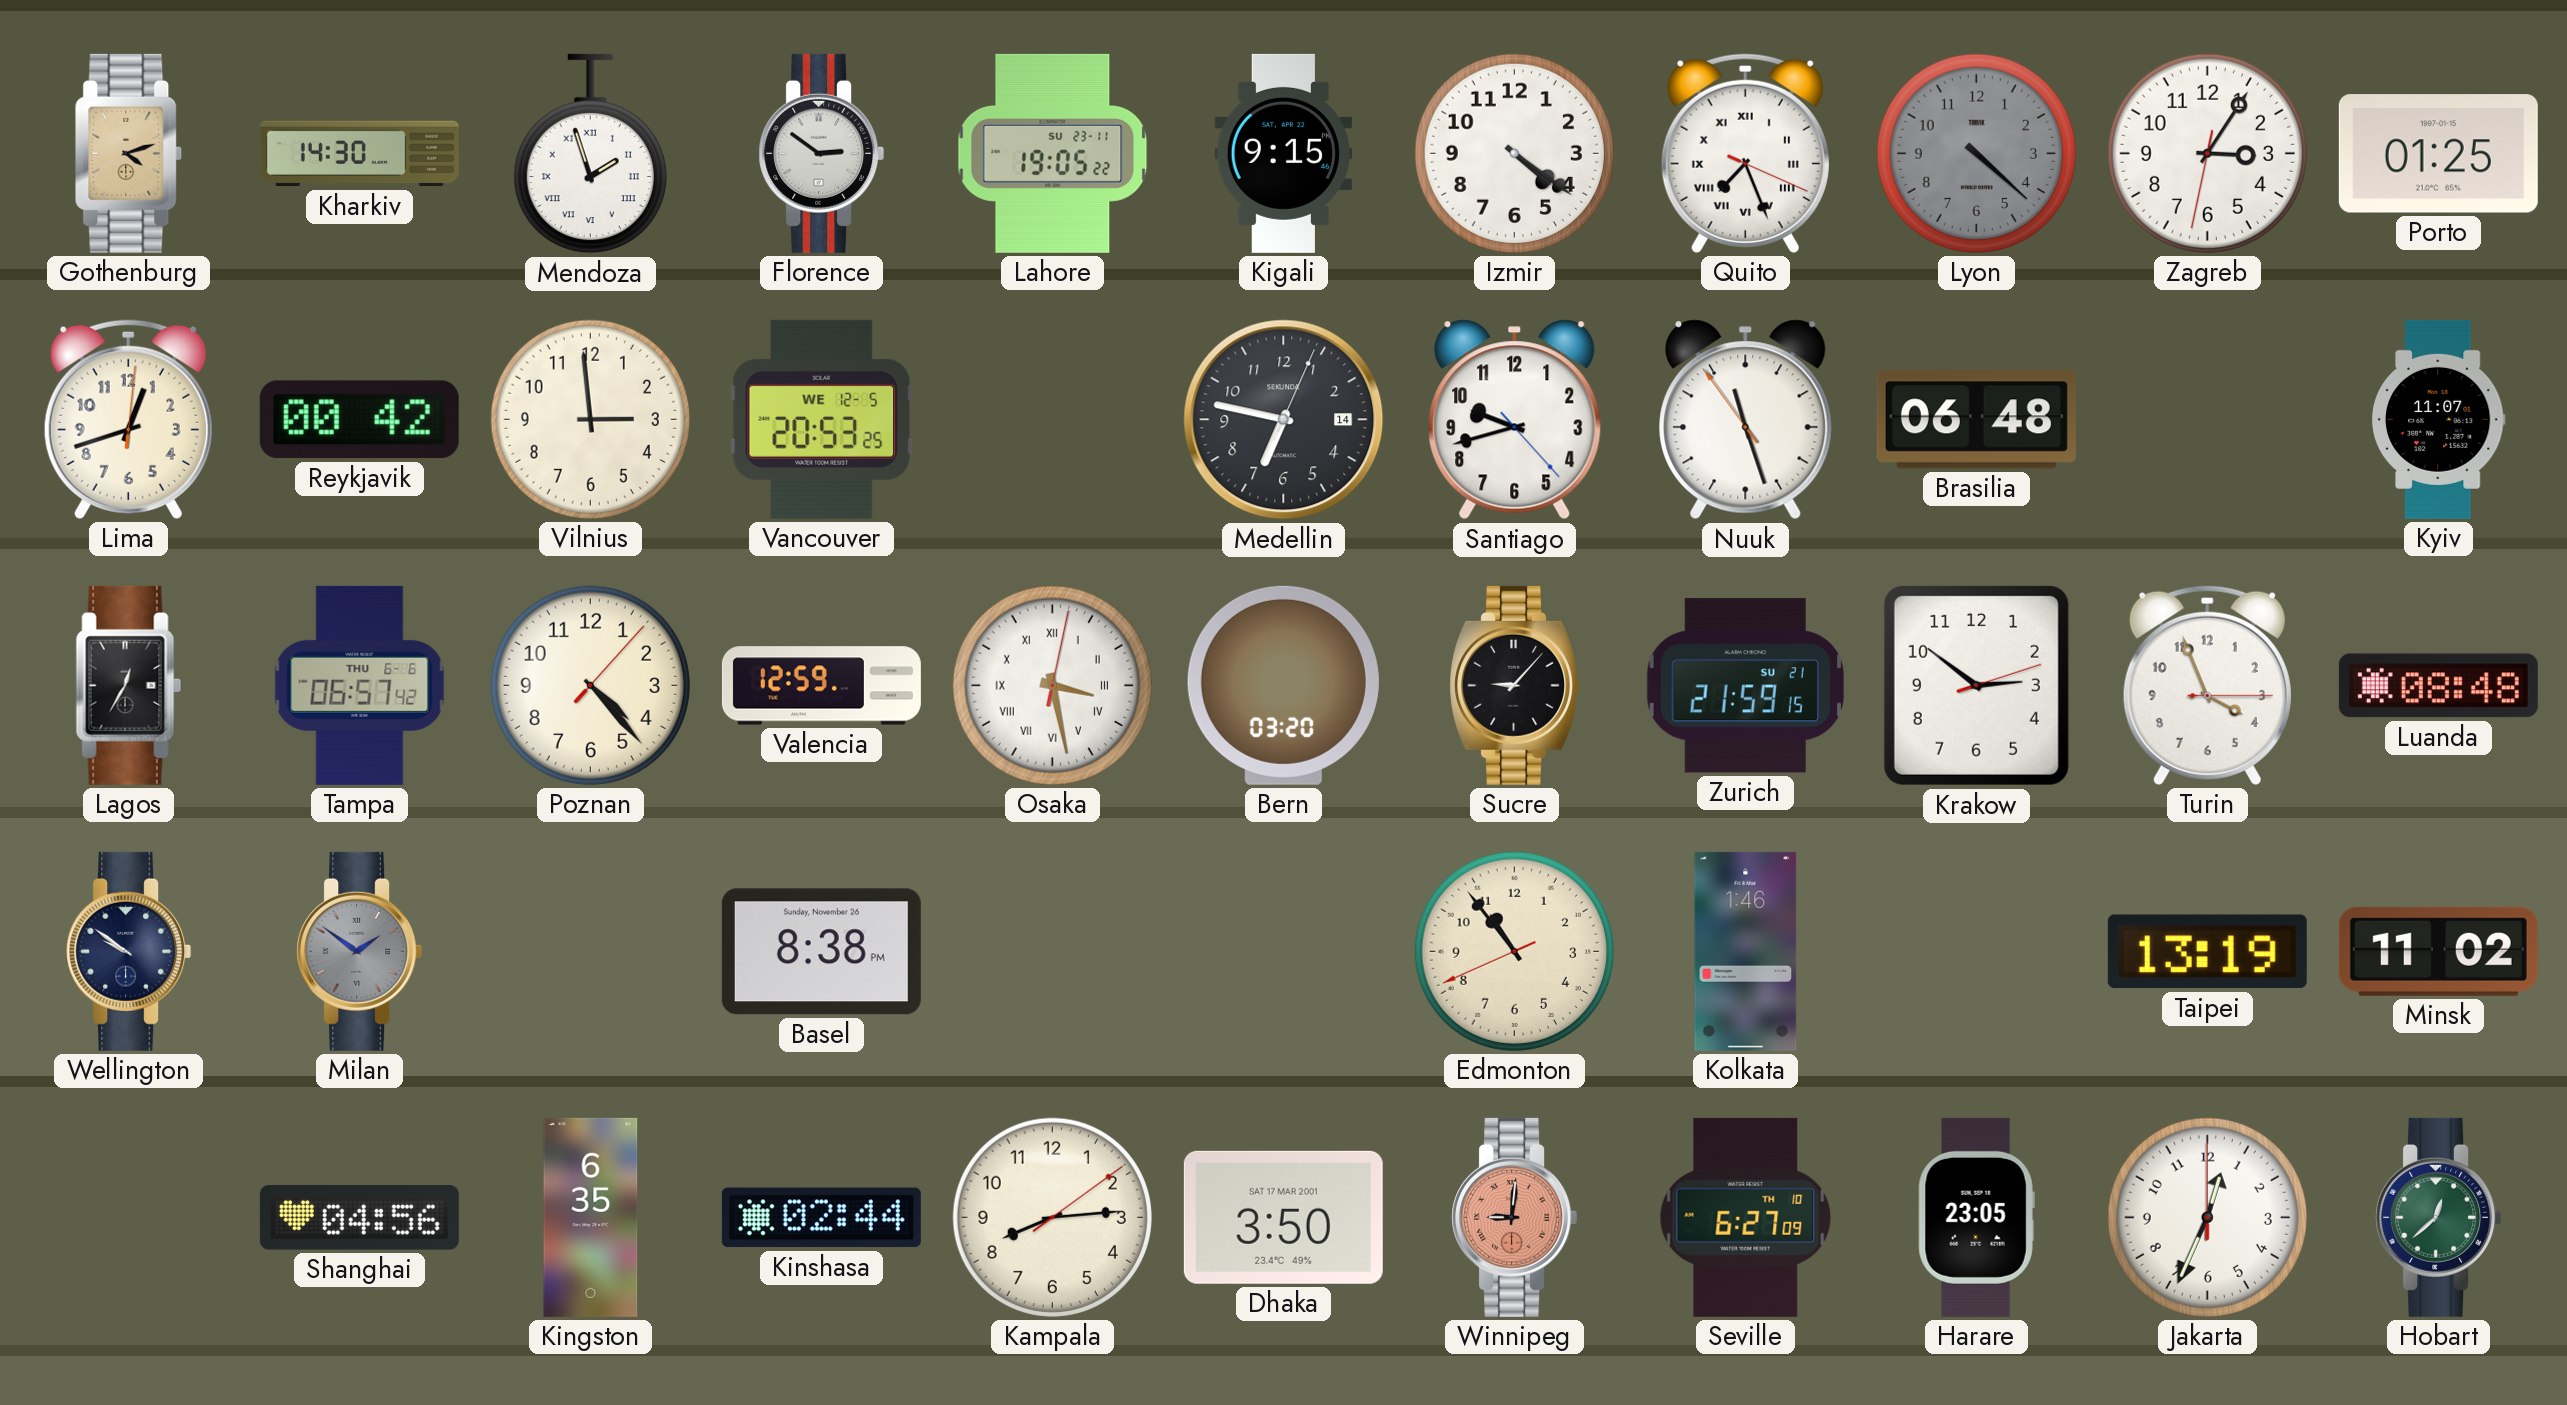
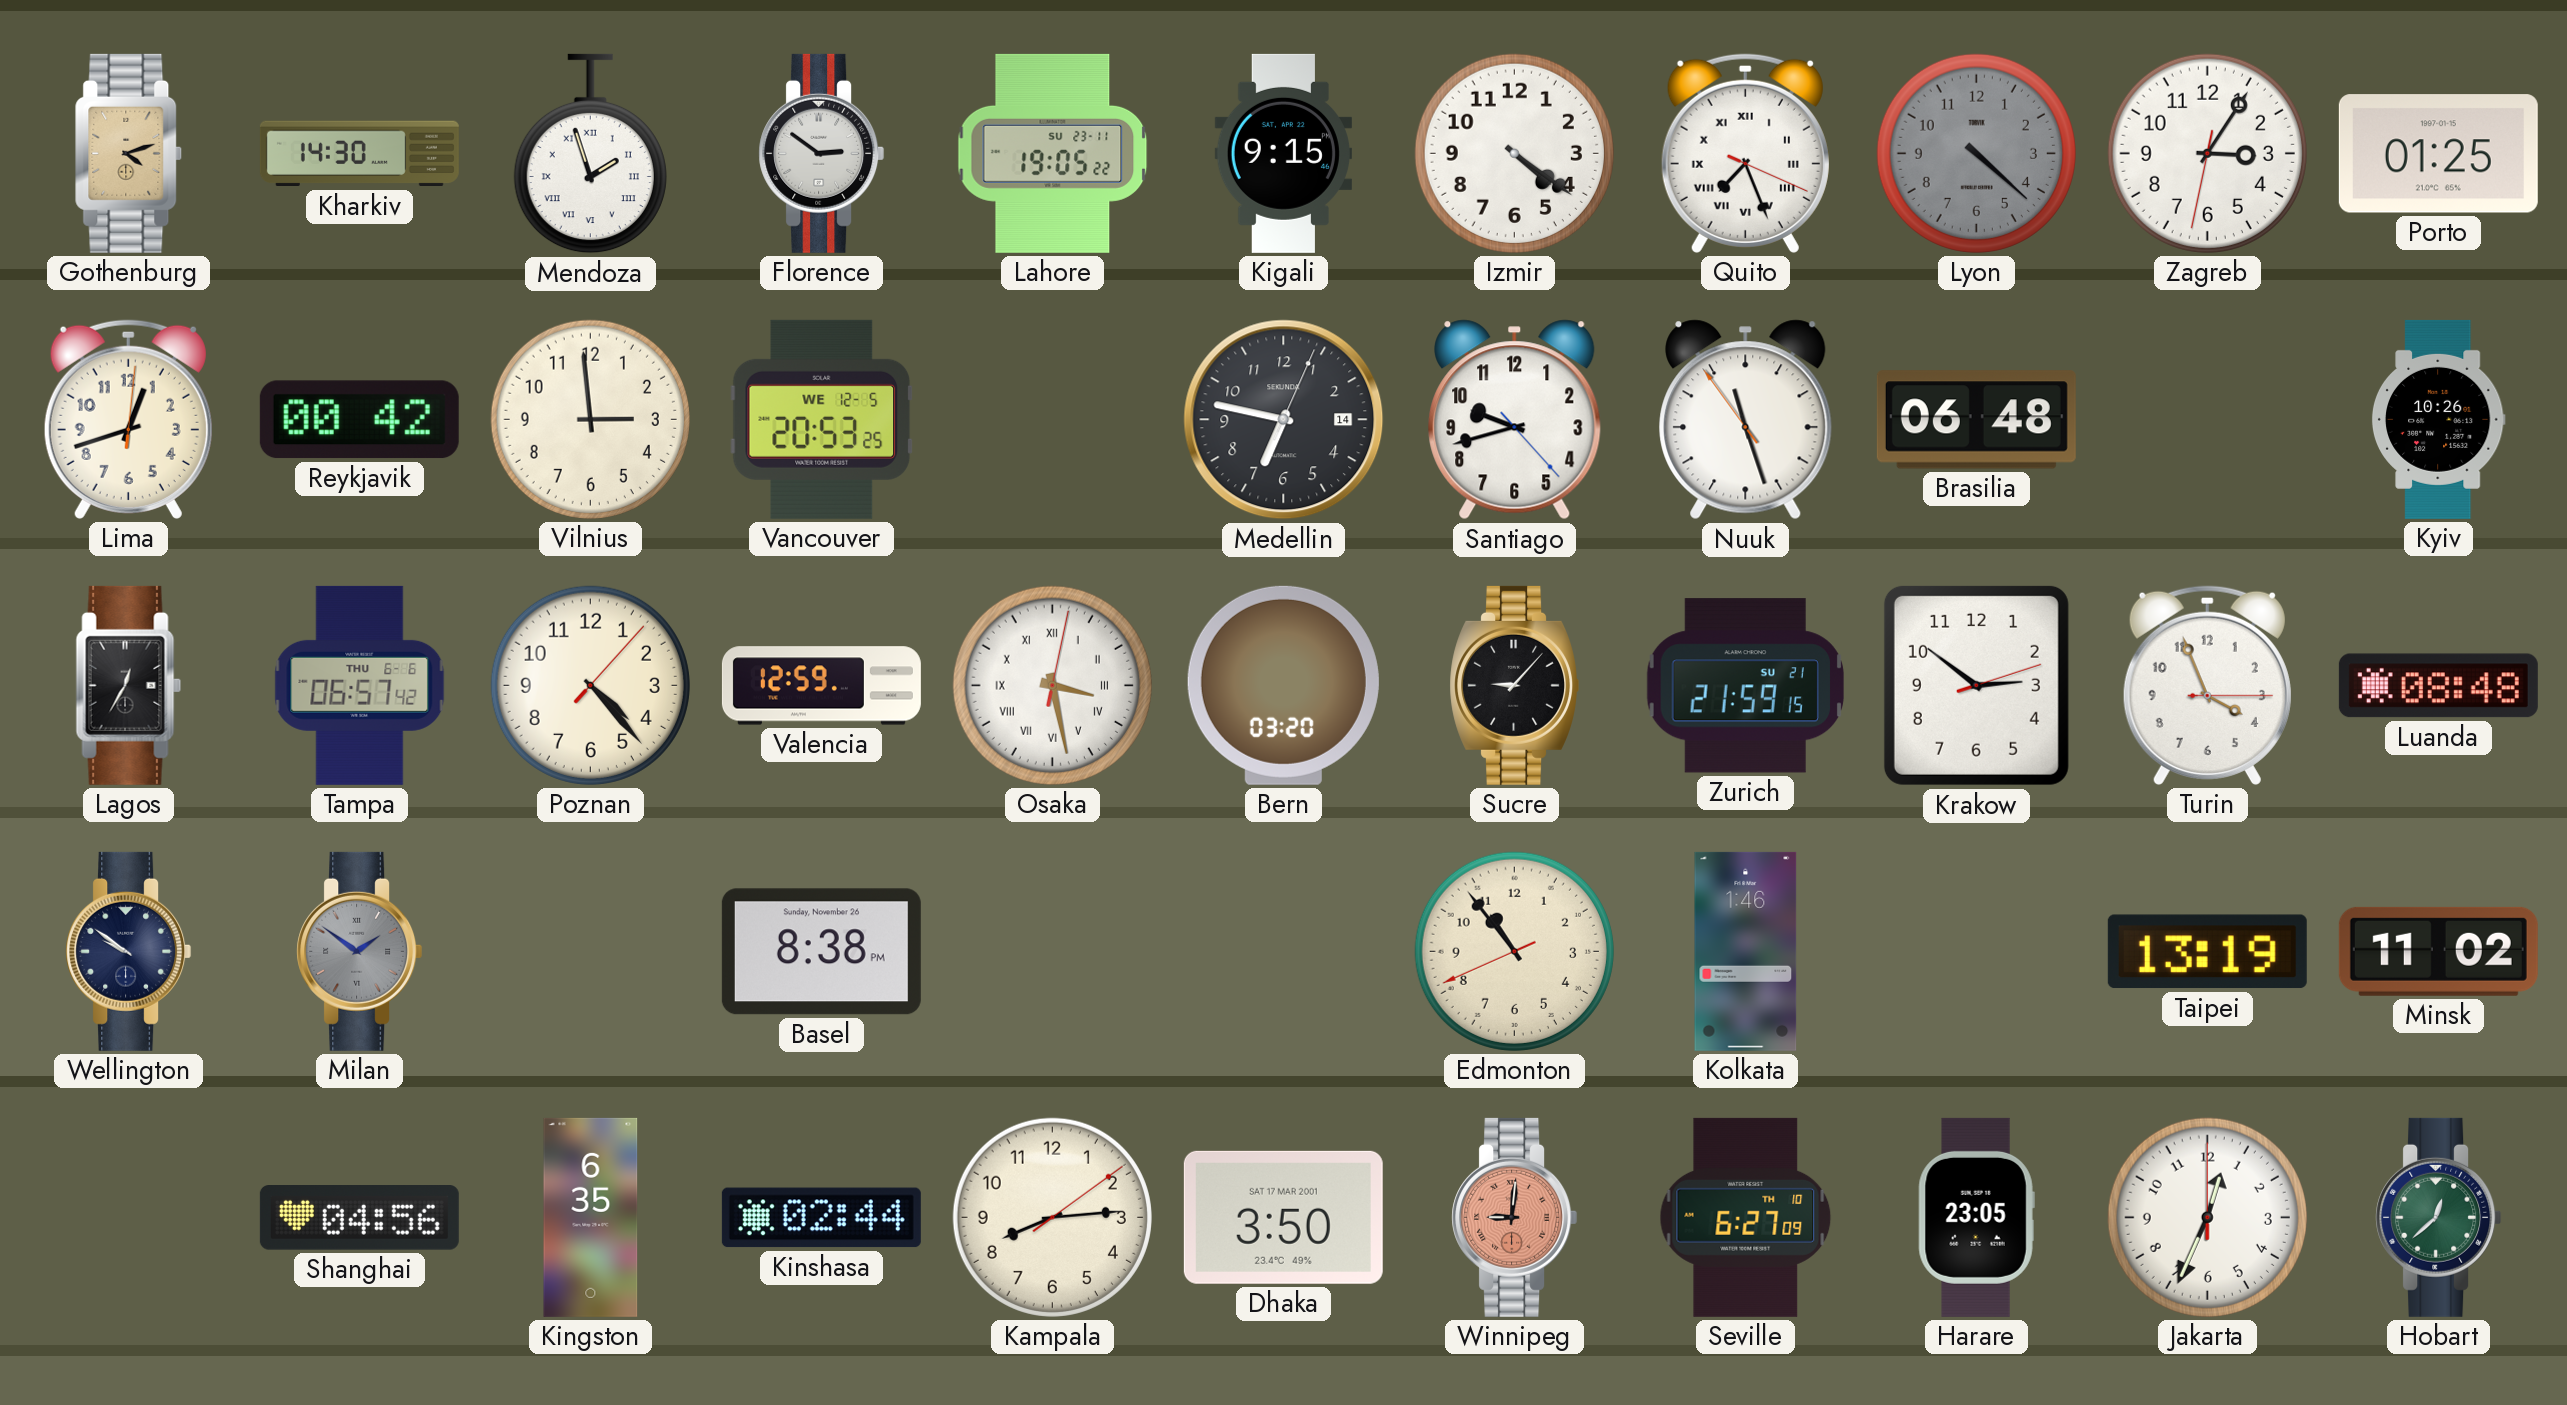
Kyiv: 11:07 -> 10:26 (2438, 419)
